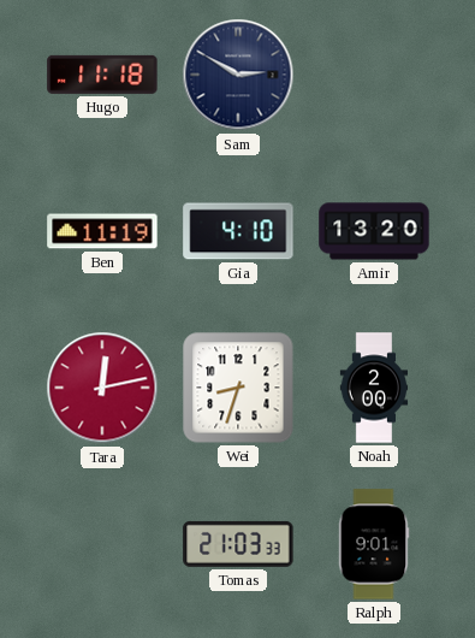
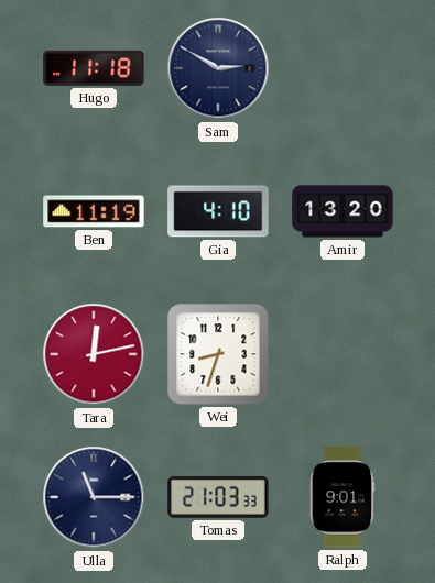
Noah: 2:00 -> none (374, 388)
Ulla: none -> 11:15 (94, 497)
